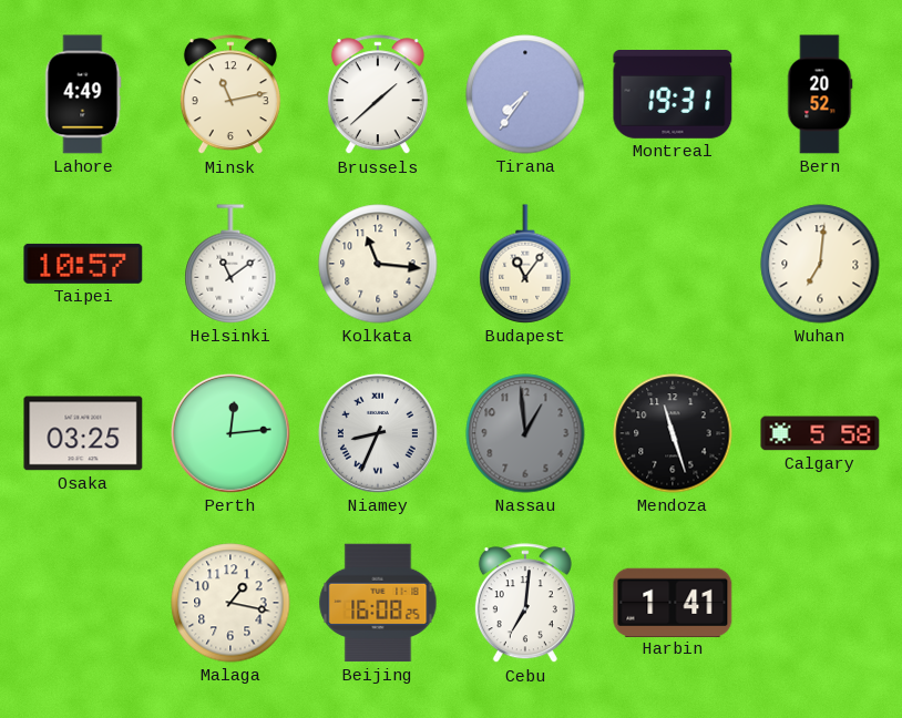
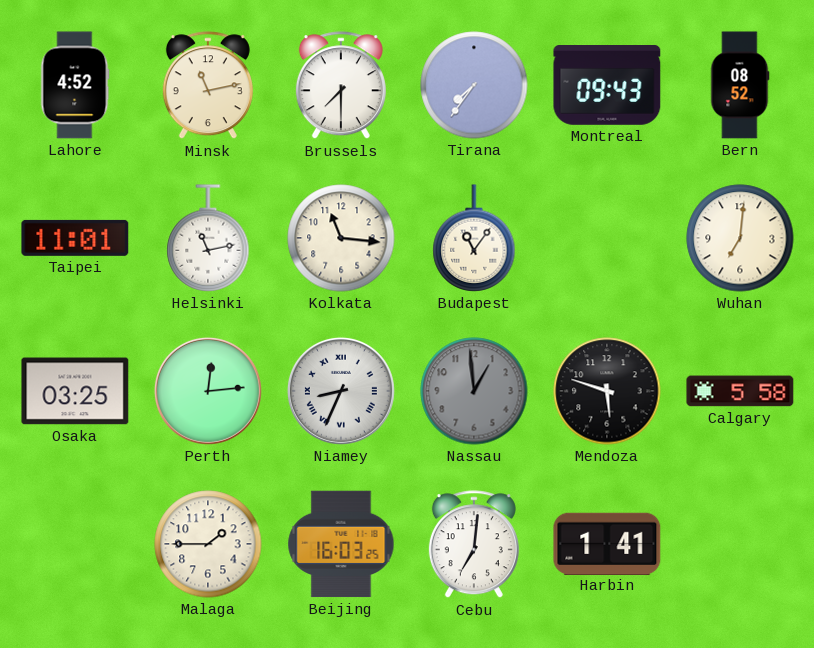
Lahore: 4:49 -> 4:52 (75, 85)
Brussels: 1:38 -> 7:30 (341, 86)
Montreal: 19:31 -> 09:43 (607, 86)
Bern: 20:52 -> 08:52 (740, 85)
Taipei: 10:57 -> 11:01 (75, 238)
Helsinki: 11:09 -> 11:13 (208, 238)
Mendoza: 11:27 -> 5:48 (607, 391)
Malaga: 1:17 -> 1:45 (208, 544)
Beijing: 16:08 -> 16:03 (341, 544)
